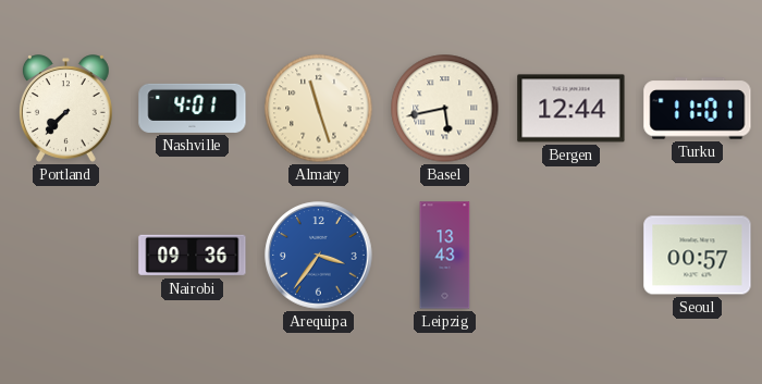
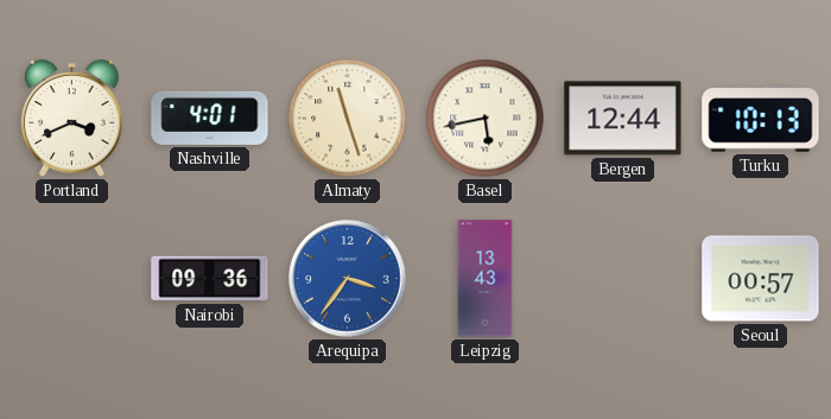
Portland: 7:37 -> 3:41 (71, 119)
Turku: 11:01 -> 10:13 (761, 119)
